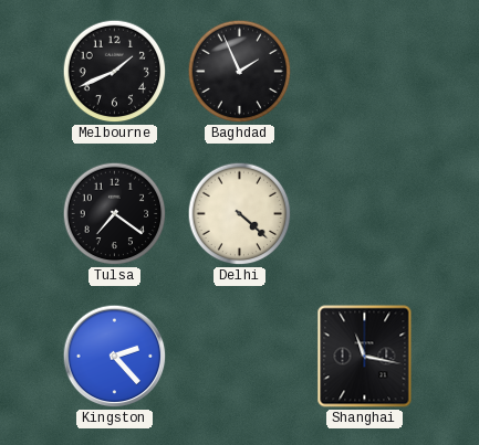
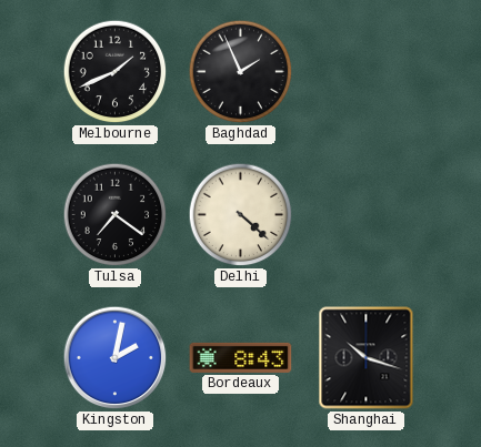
Kingston: 2:23 -> 2:02 (116, 358)
Bordeaux: none -> 8:43 (241, 357)
Shanghai: 11:17 -> 10:18 (367, 358)
